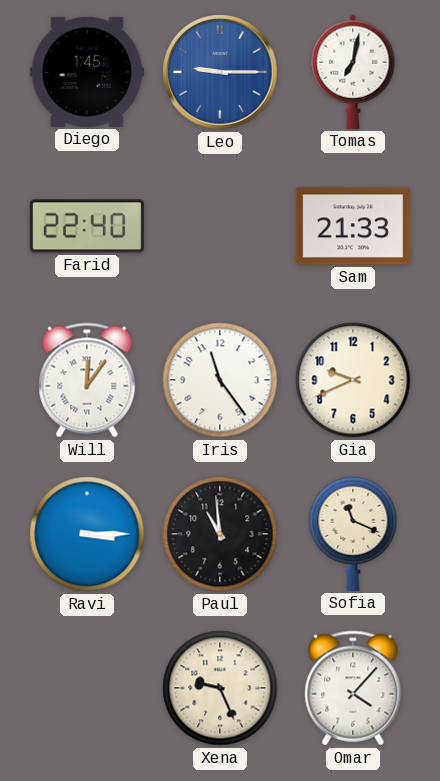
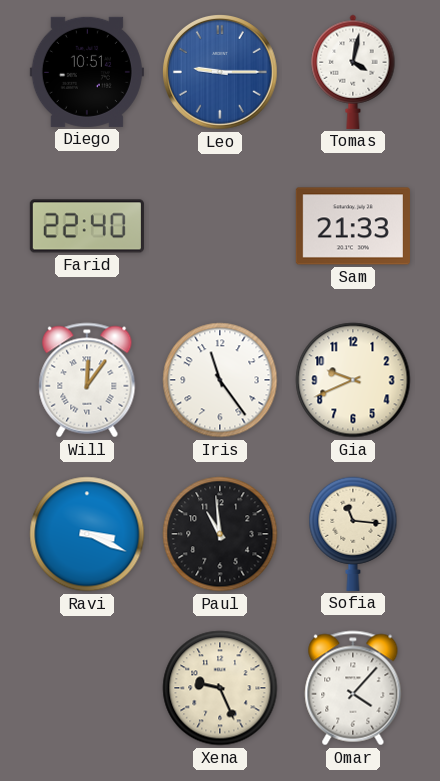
Diego: 1:45 -> 10:51 (87, 72)
Tomas: 7:02 -> 4:02 (353, 72)
Ravi: 3:15 -> 3:19 (87, 534)
Sofia: 11:19 -> 11:16 (353, 534)
